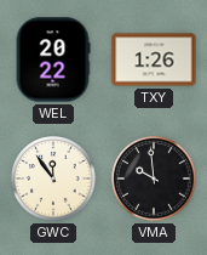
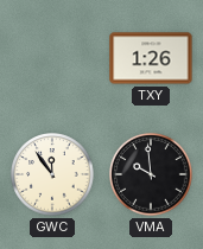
WEL: 20:22 -> none (53, 59)
